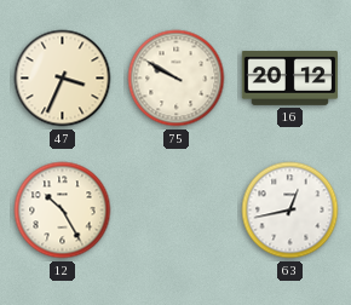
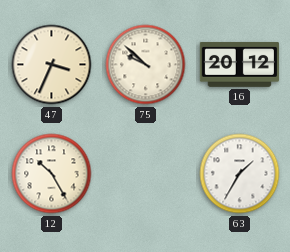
75: 9:50 -> 9:52 (146, 65)
63: 12:43 -> 1:35 (240, 174)
